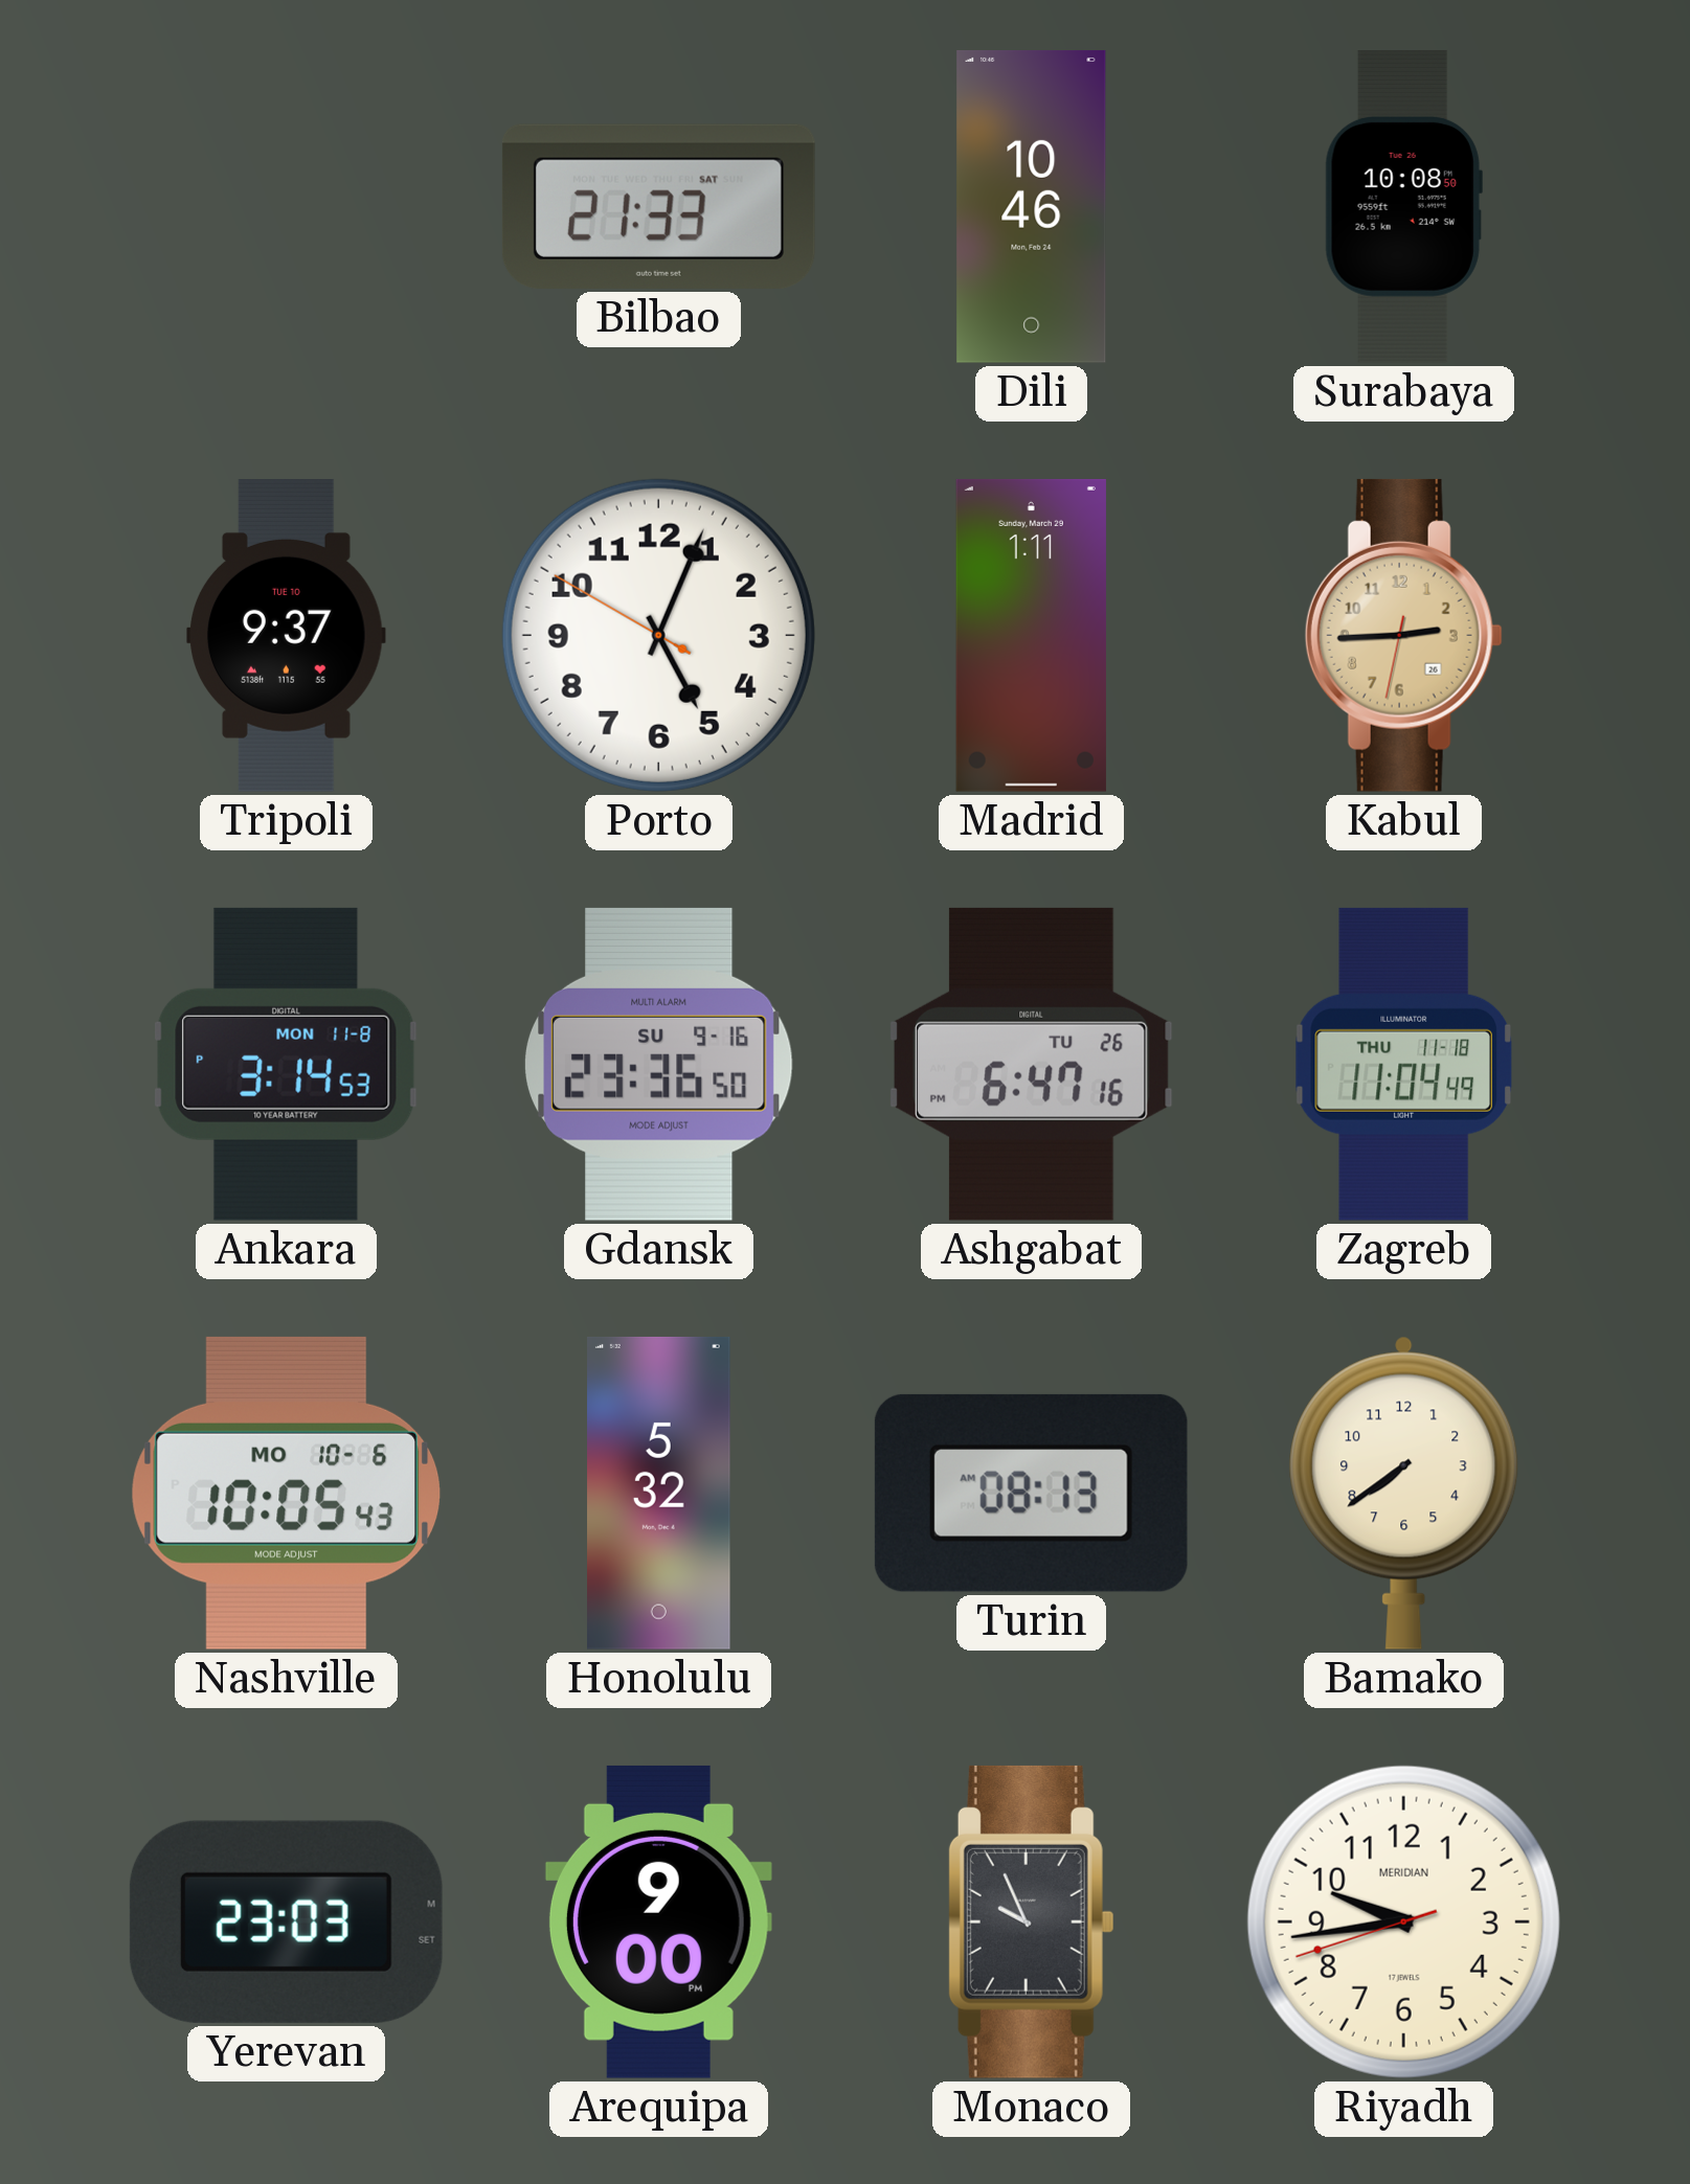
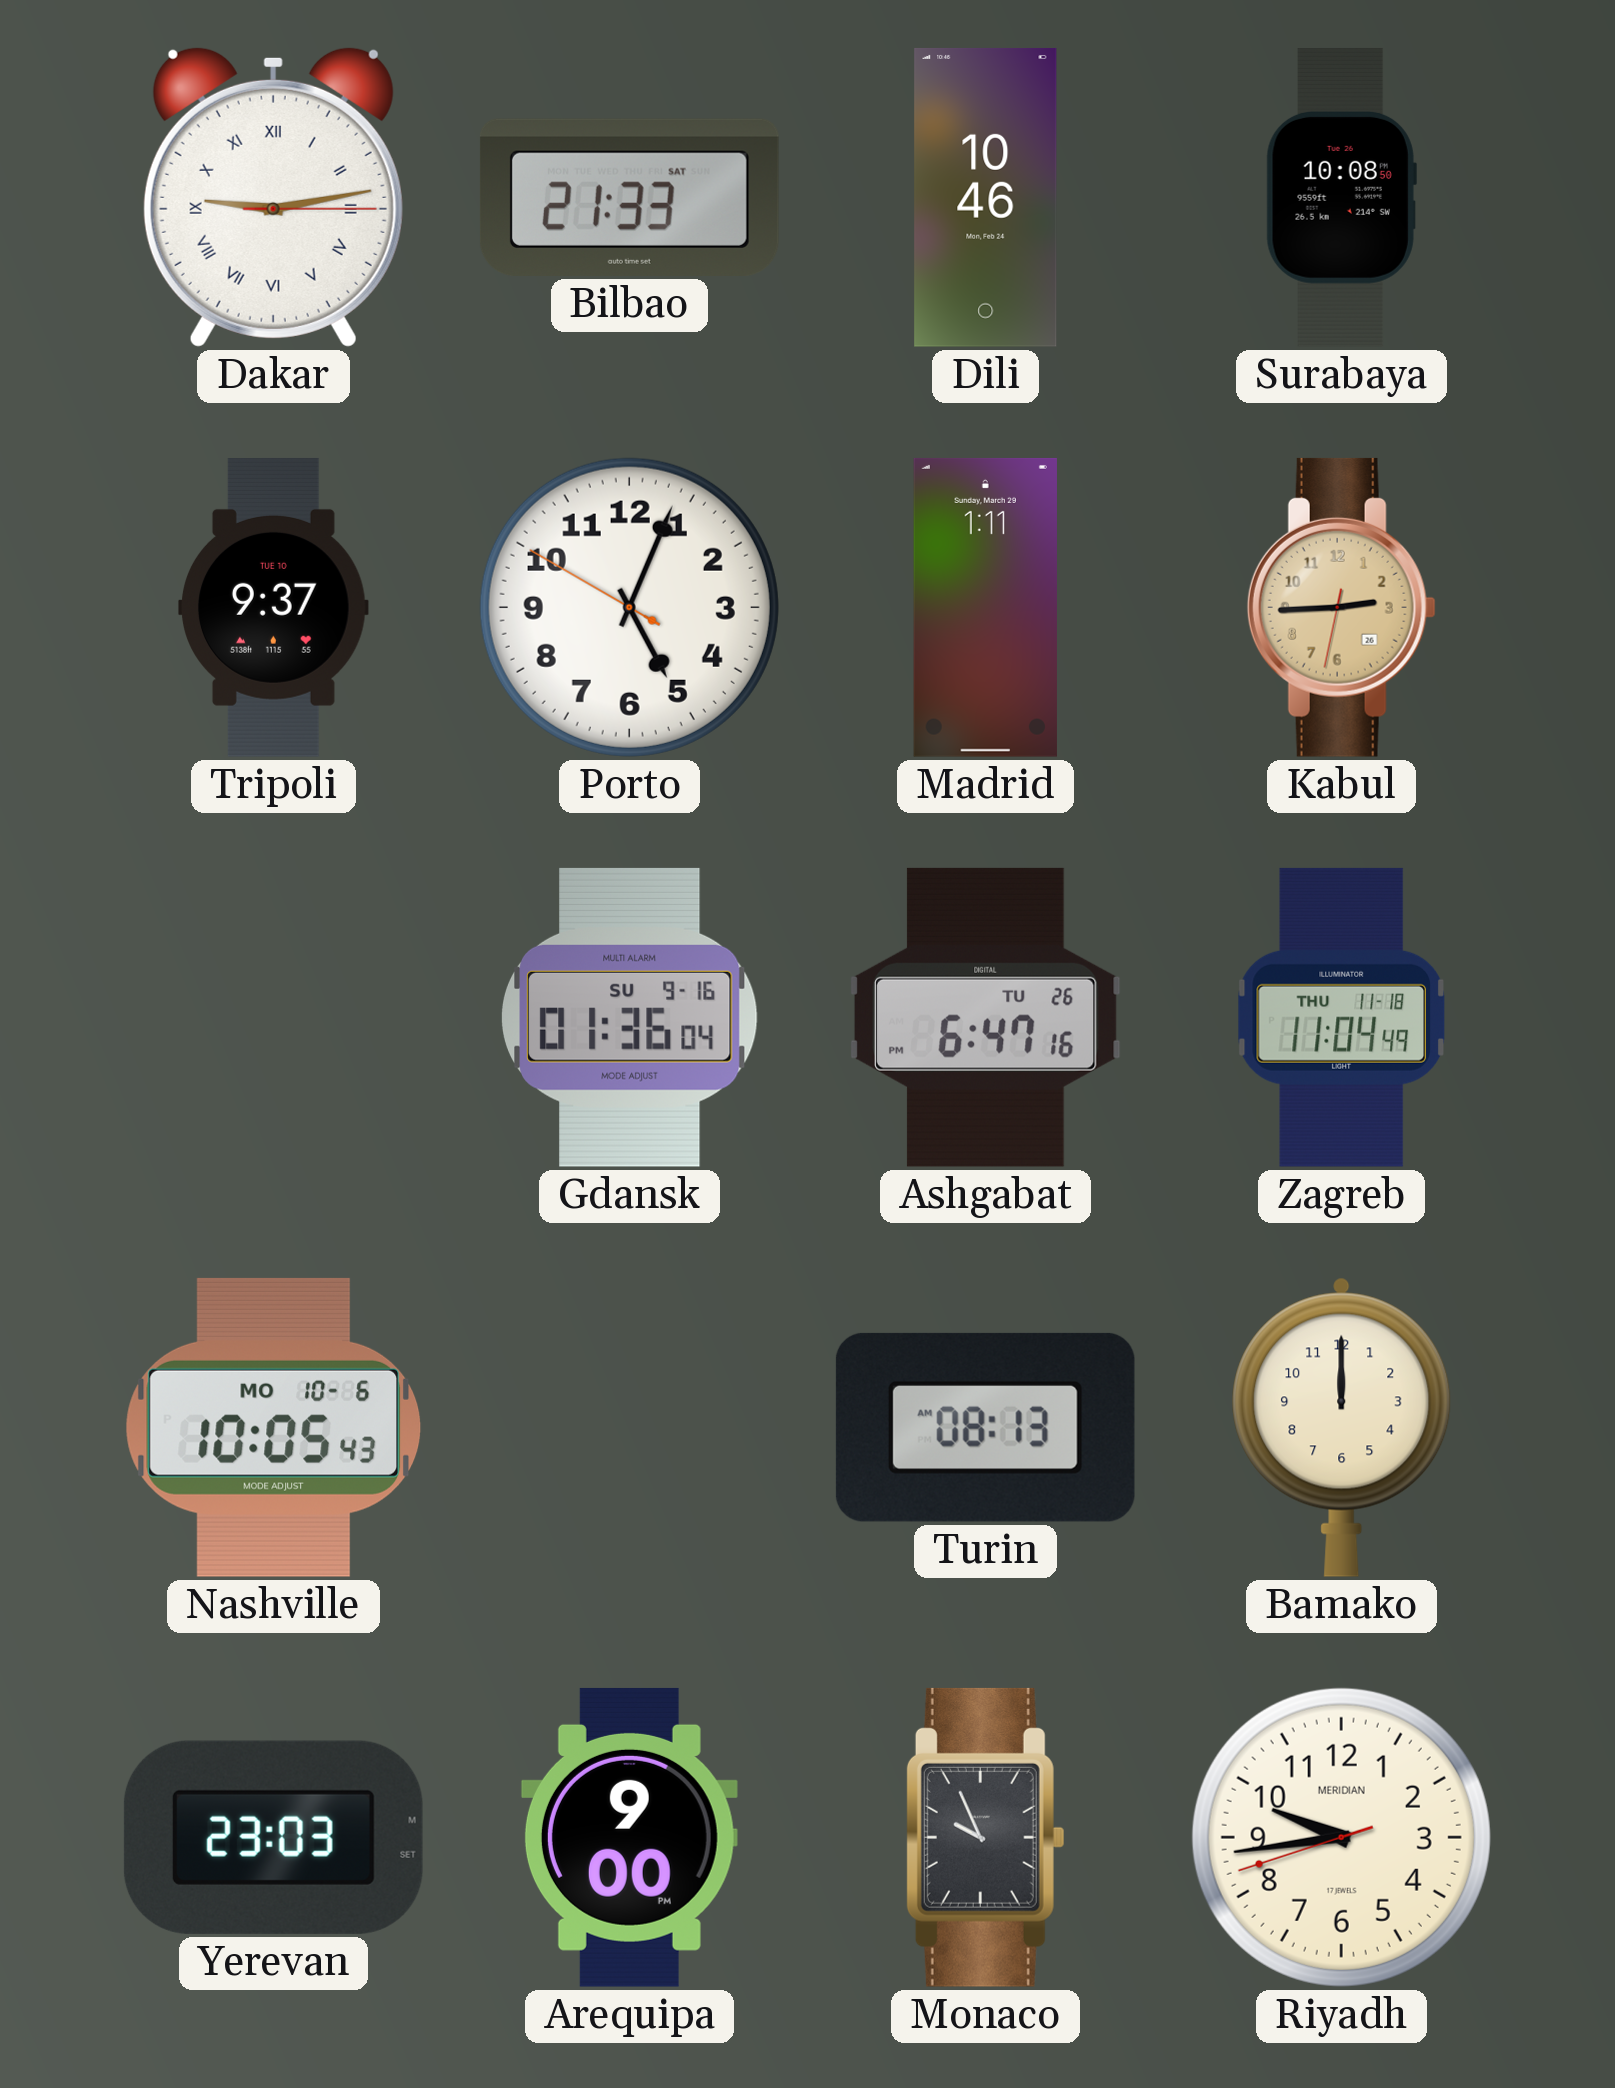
Dakar: none -> 9:13 (273, 197)
Ankara: 3:14 -> none (287, 1064)
Gdansk: 23:36 -> 01:36 (630, 1017)
Honolulu: 5:32 -> none (659, 1493)
Bamako: 7:39 -> 12:00 (1342, 1427)
